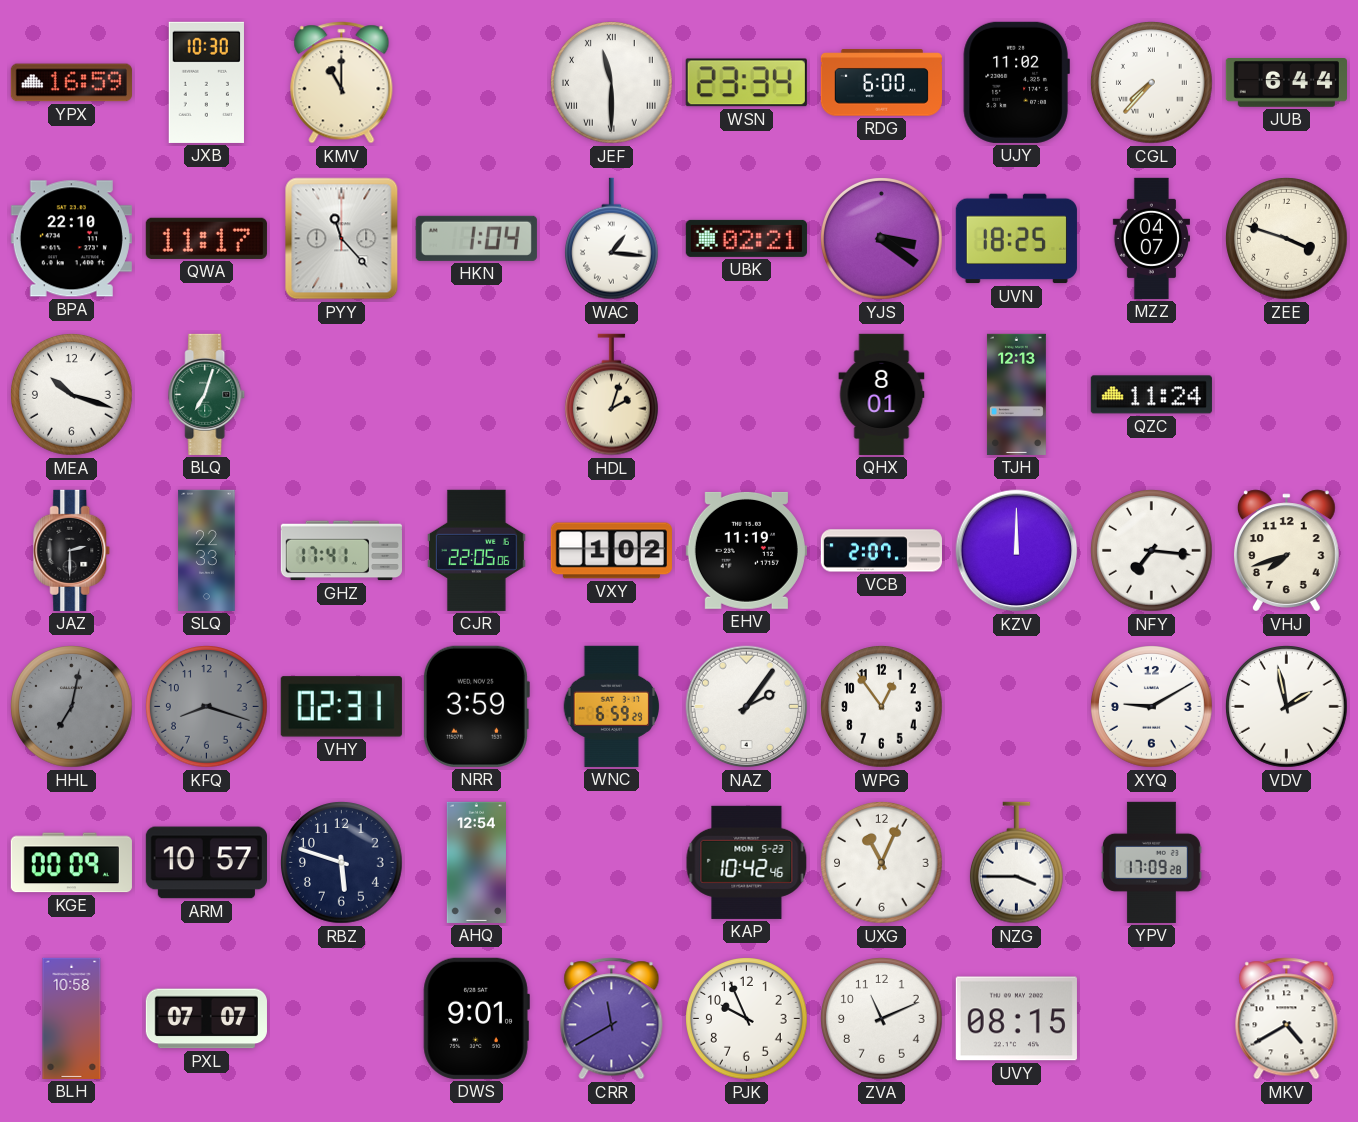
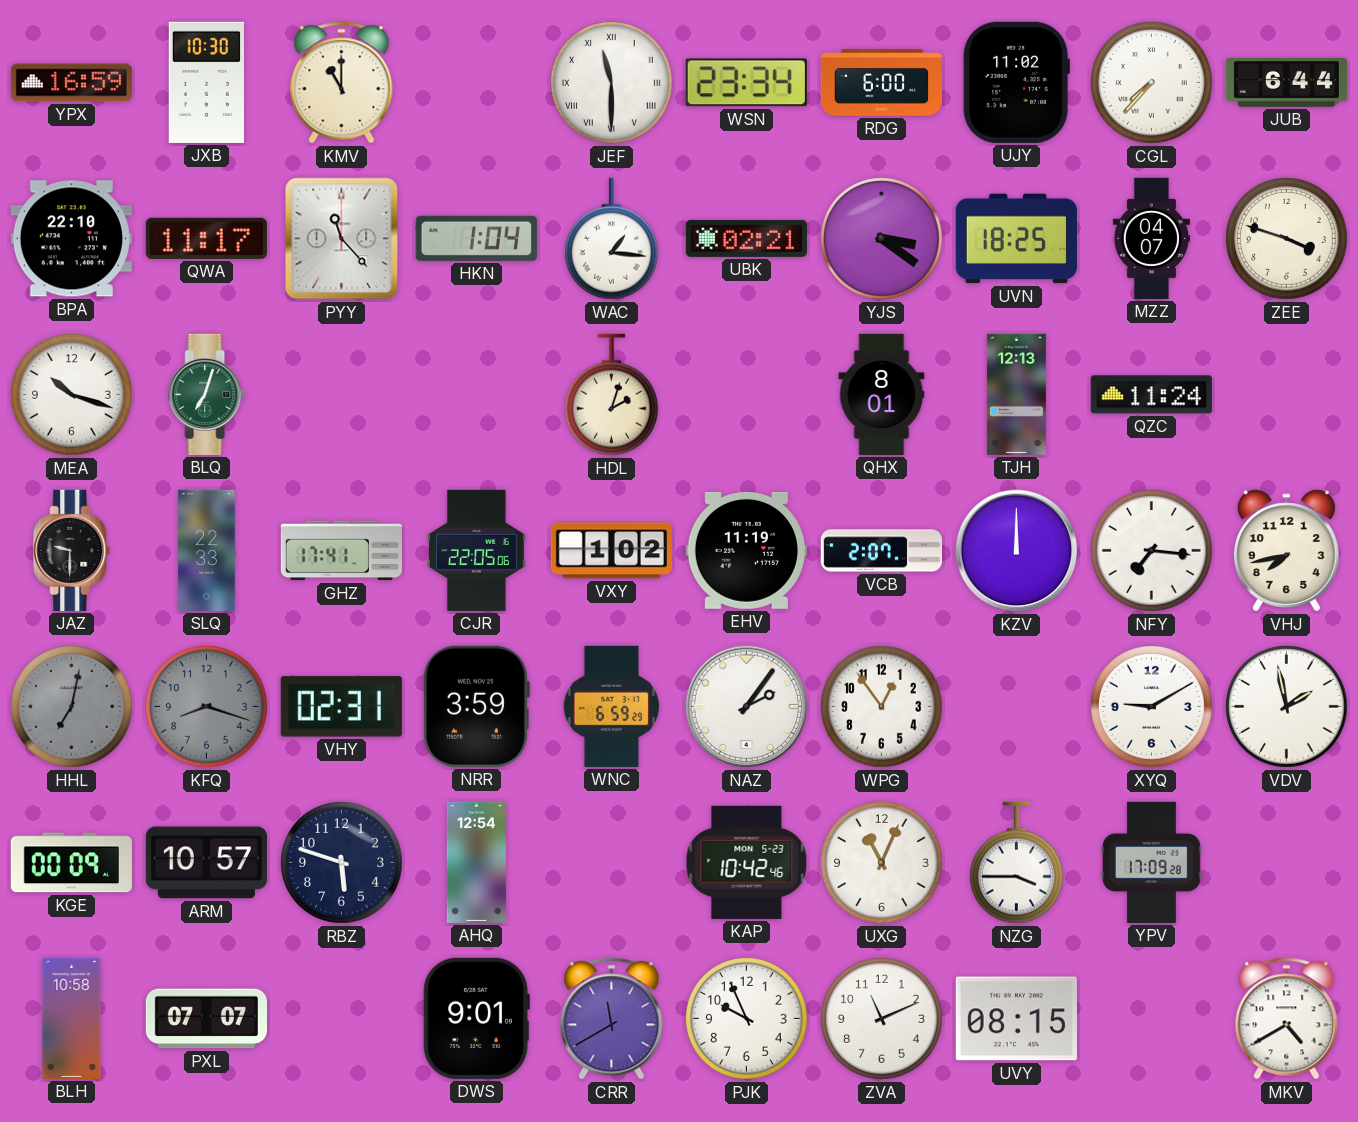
JAZ: 2:30 -> 9:30 (72, 550)
VHJ: 7:42 -> 7:43 (1286, 551)
